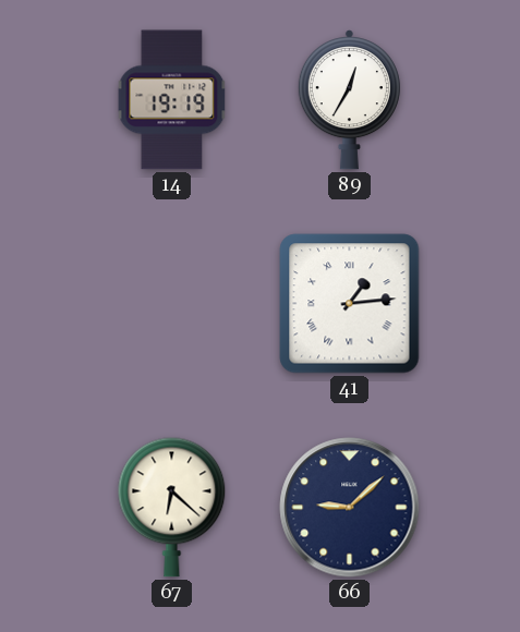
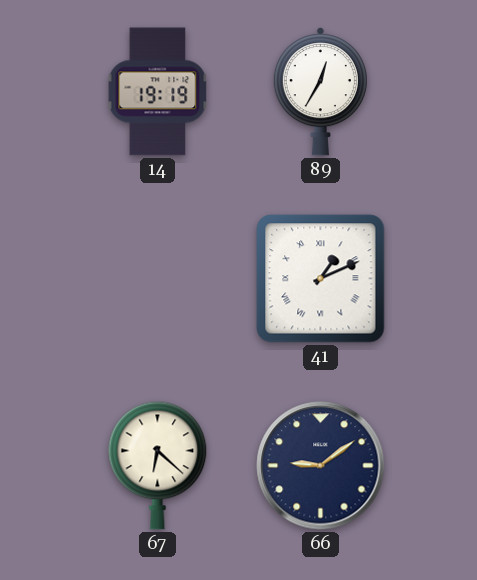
41: 1:14 -> 1:11 (321, 279)
66: 9:08 -> 9:09 (321, 466)
